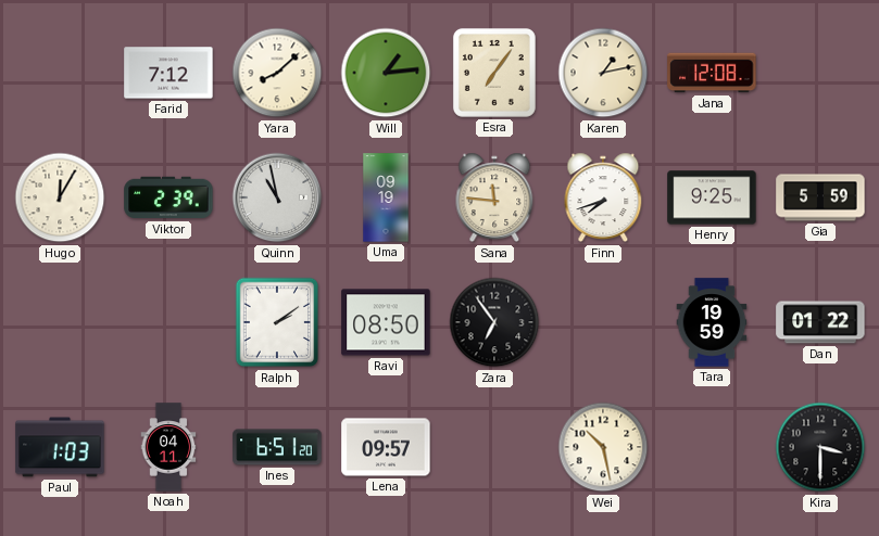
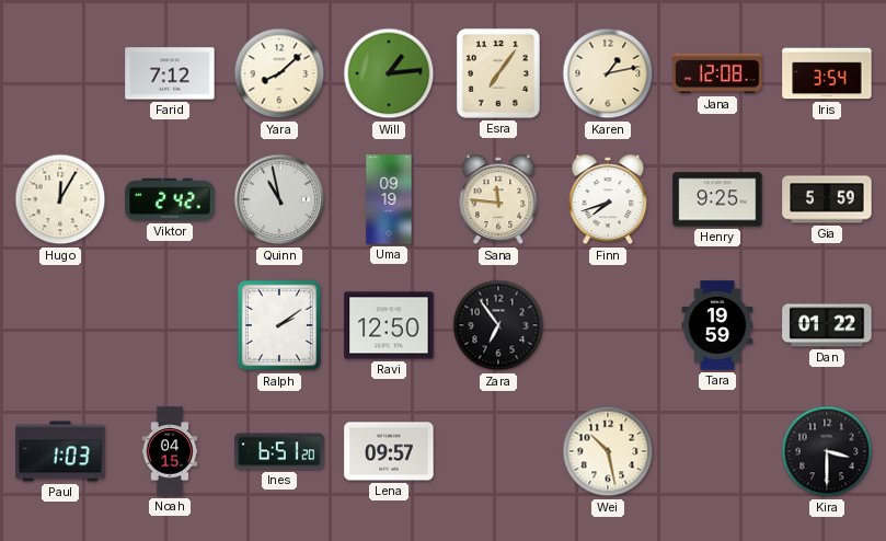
Iris: none -> 3:54 (827, 73)
Viktor: 2:39 -> 2:42 (170, 199)
Ravi: 08:50 -> 12:50 (389, 325)
Noah: 04:11 -> 04:15 (170, 451)
